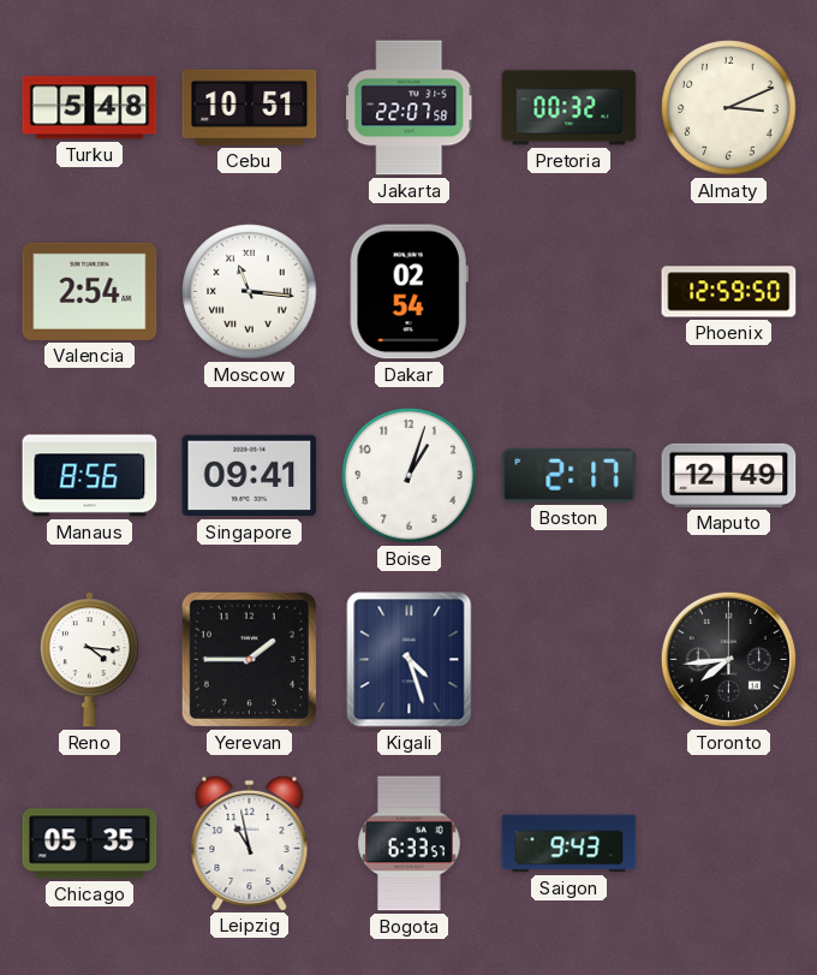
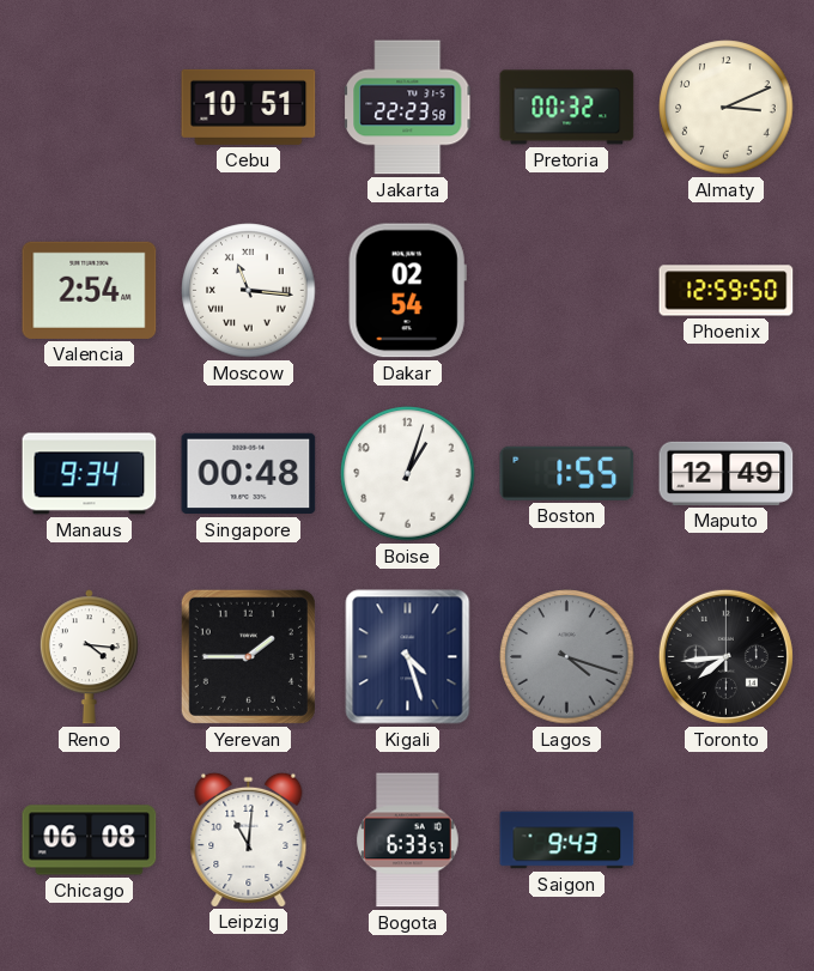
Turku: 5:48 -> none (90, 108)
Jakarta: 22:07 -> 22:23 (408, 108)
Manaus: 8:56 -> 9:34 (90, 474)
Singapore: 09:41 -> 00:48 (249, 474)
Boston: 2:17 -> 1:55 (567, 473)
Lagos: none -> 4:18 (567, 657)
Chicago: 05:35 -> 06:08 (90, 840)
Leipzig: 10:58 -> 11:01 (249, 839)
